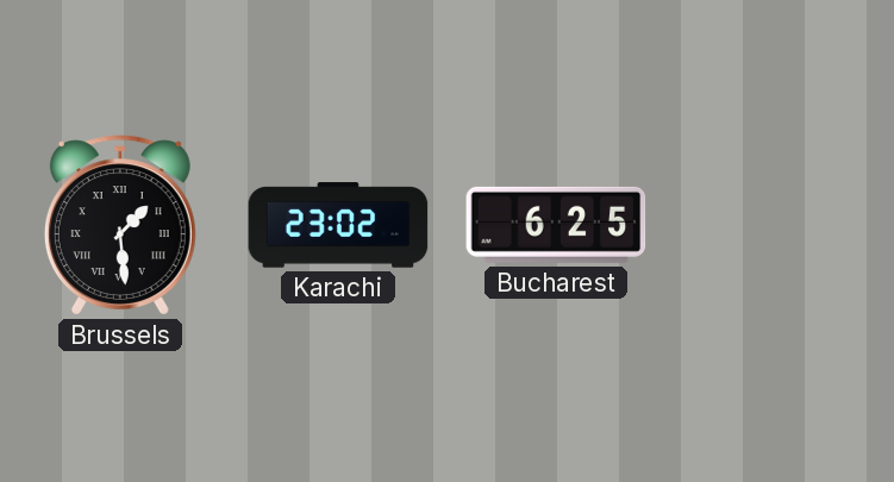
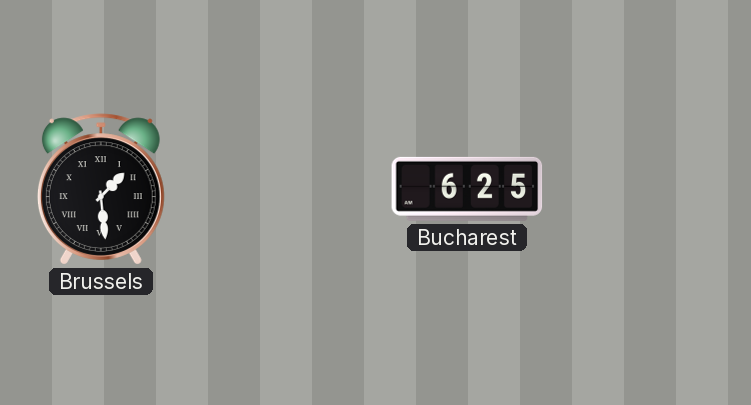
Karachi: 23:02 -> none (338, 225)
